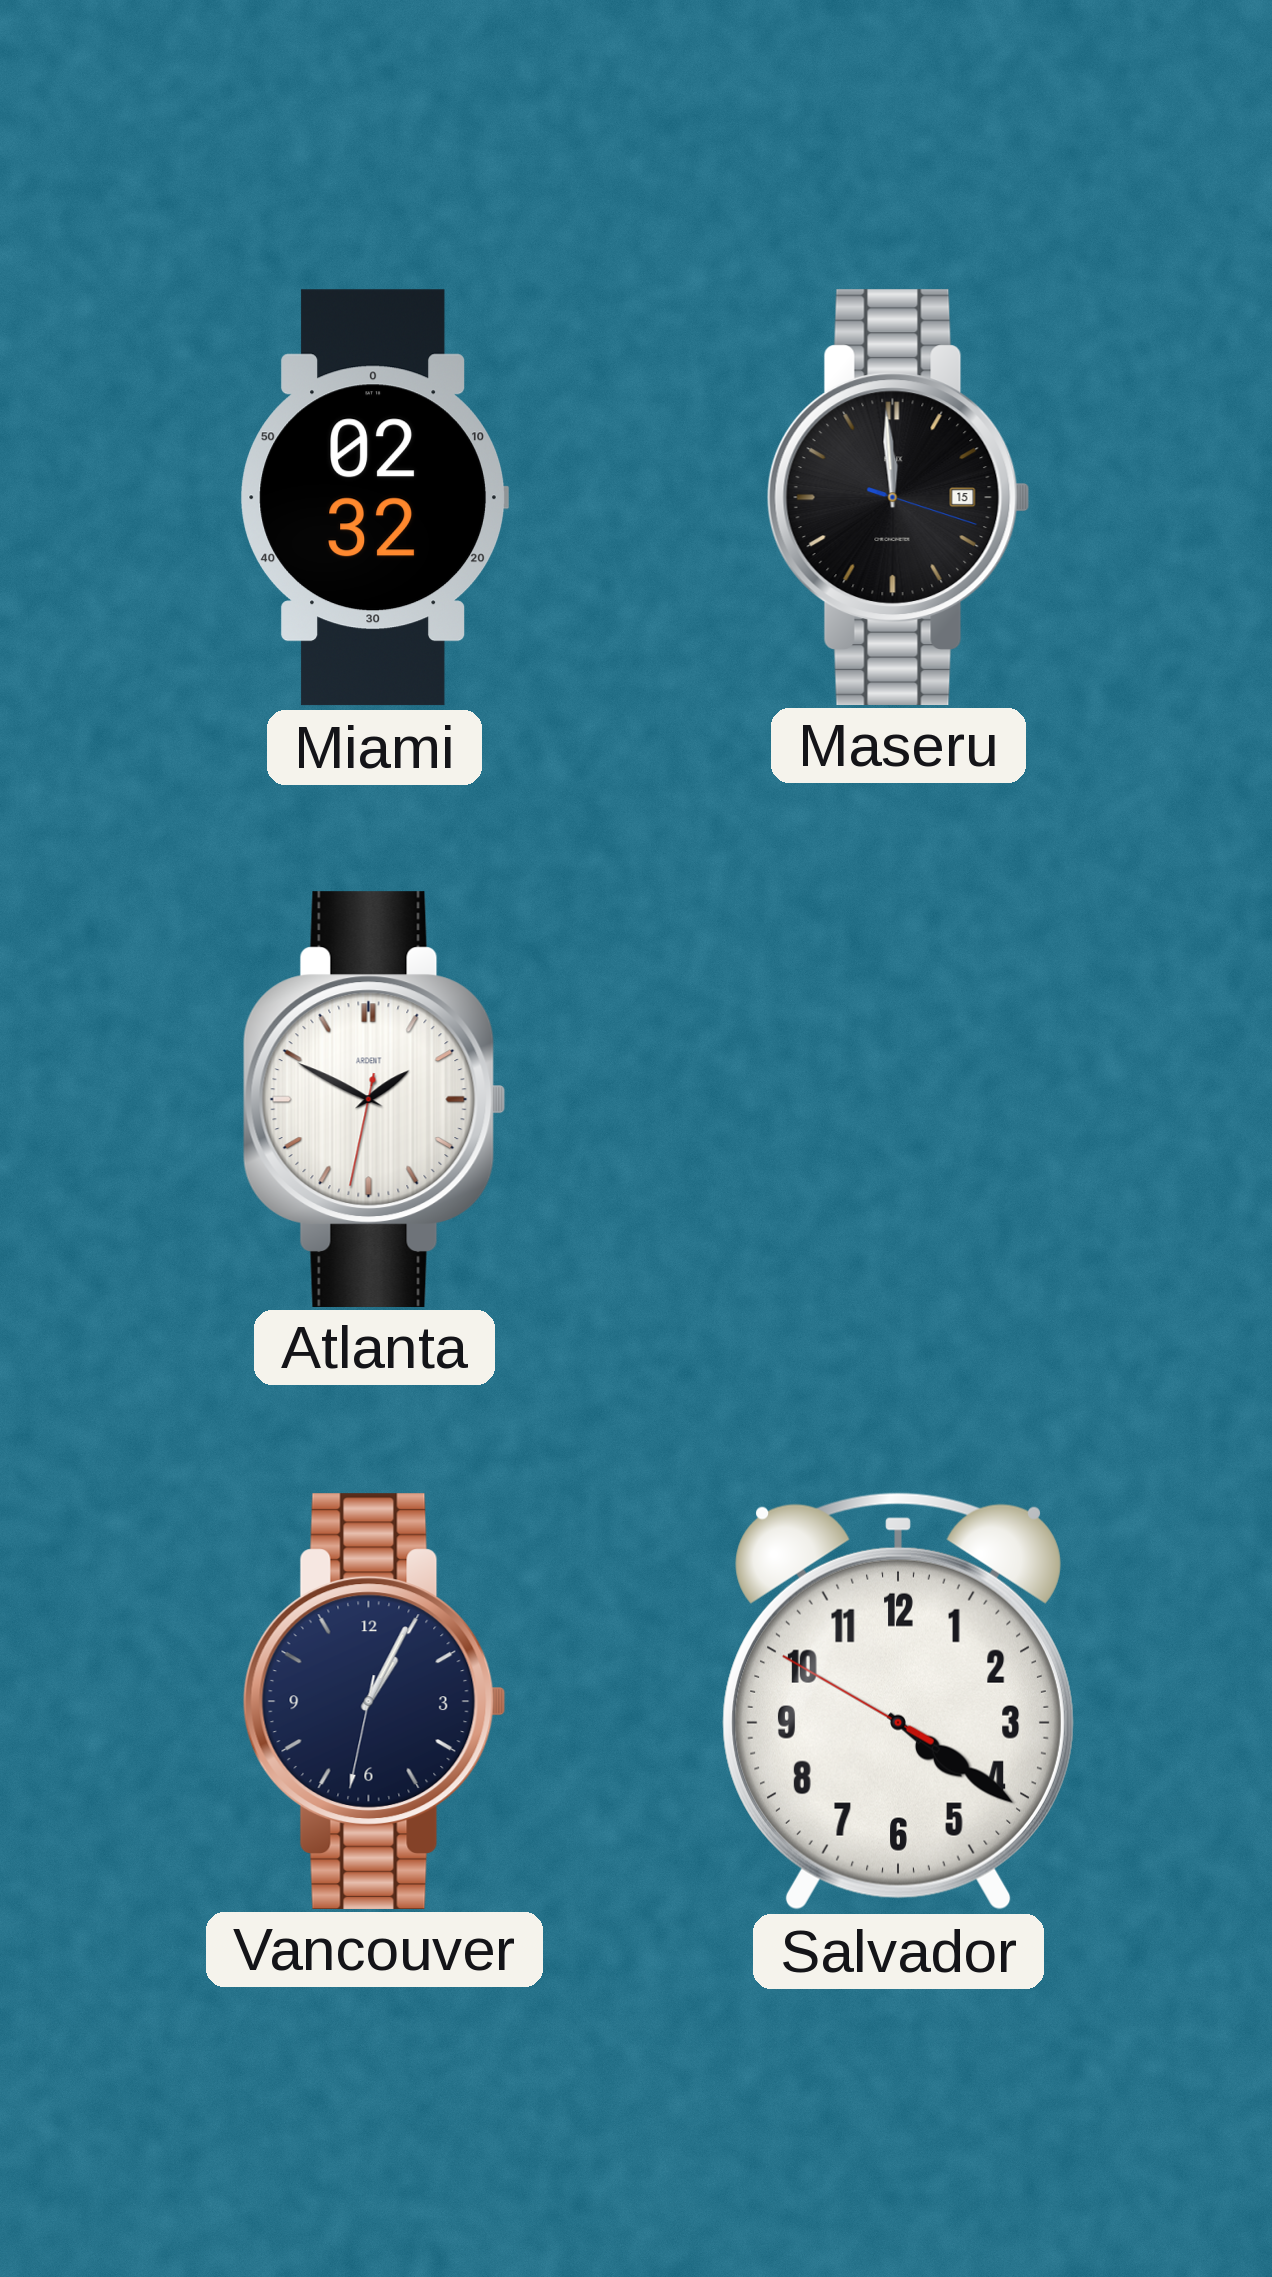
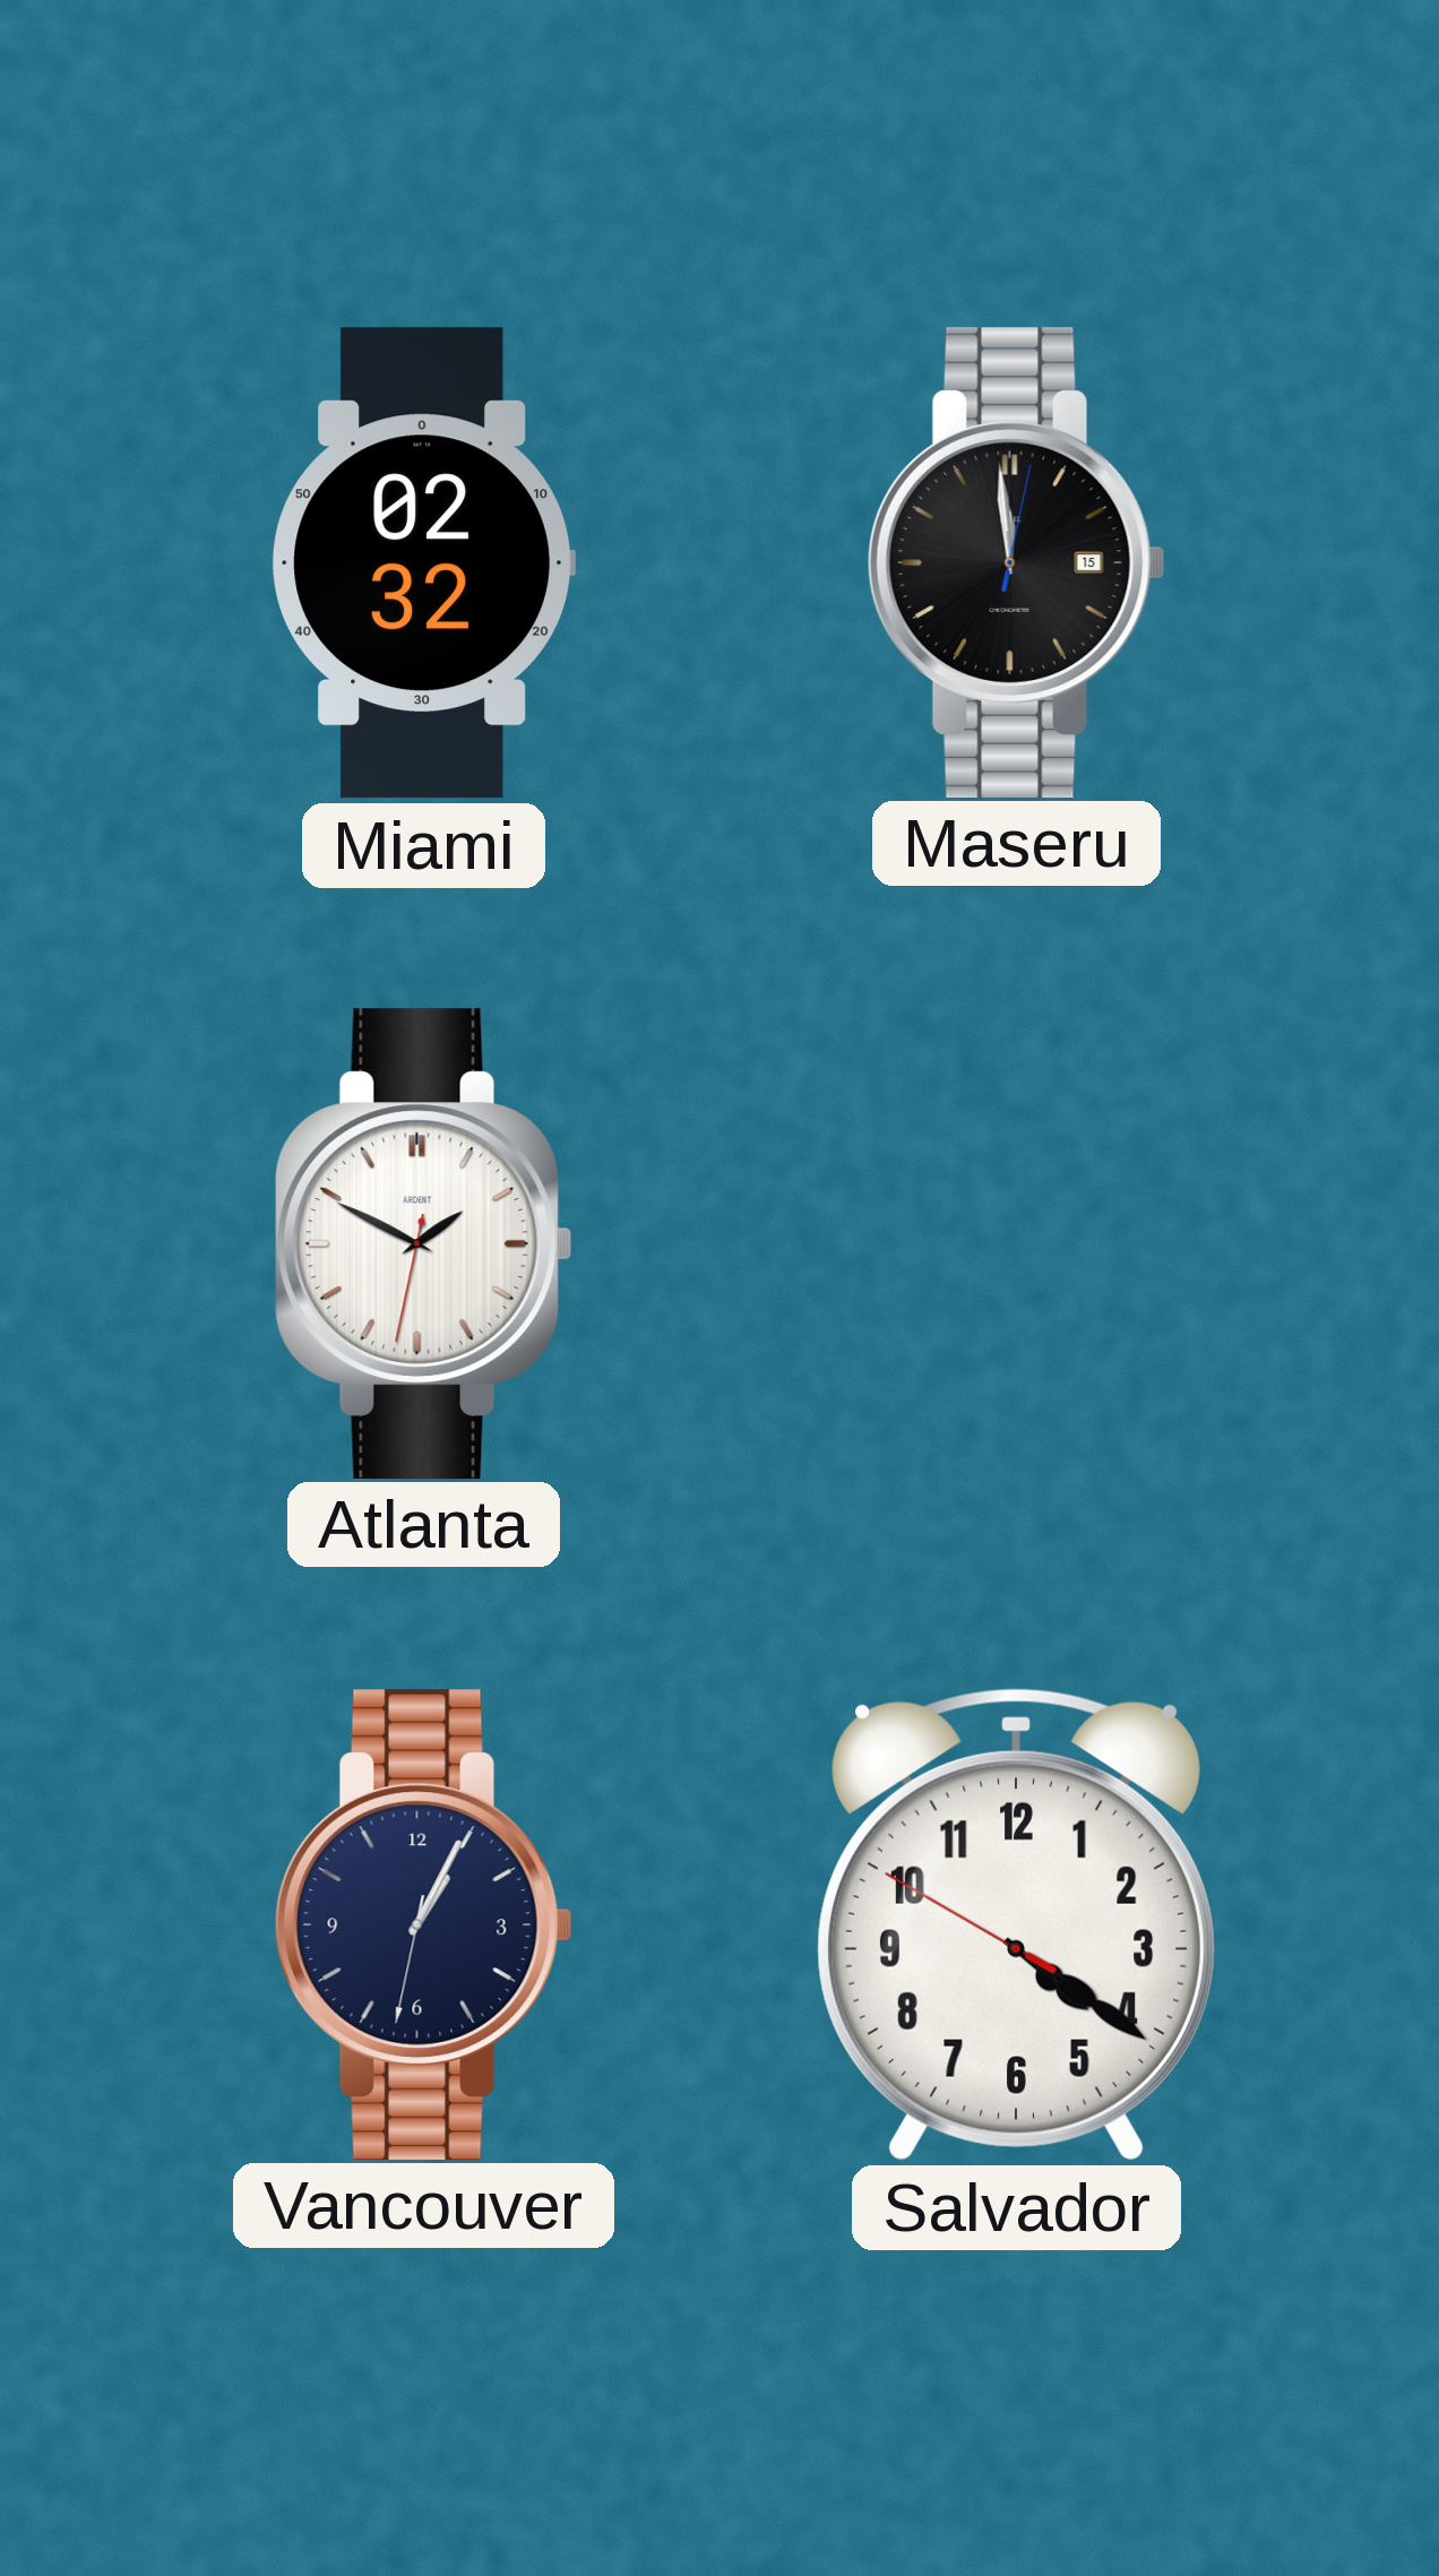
Maseru: 11:59:18 -> 11:59:02 (1016, 562)
